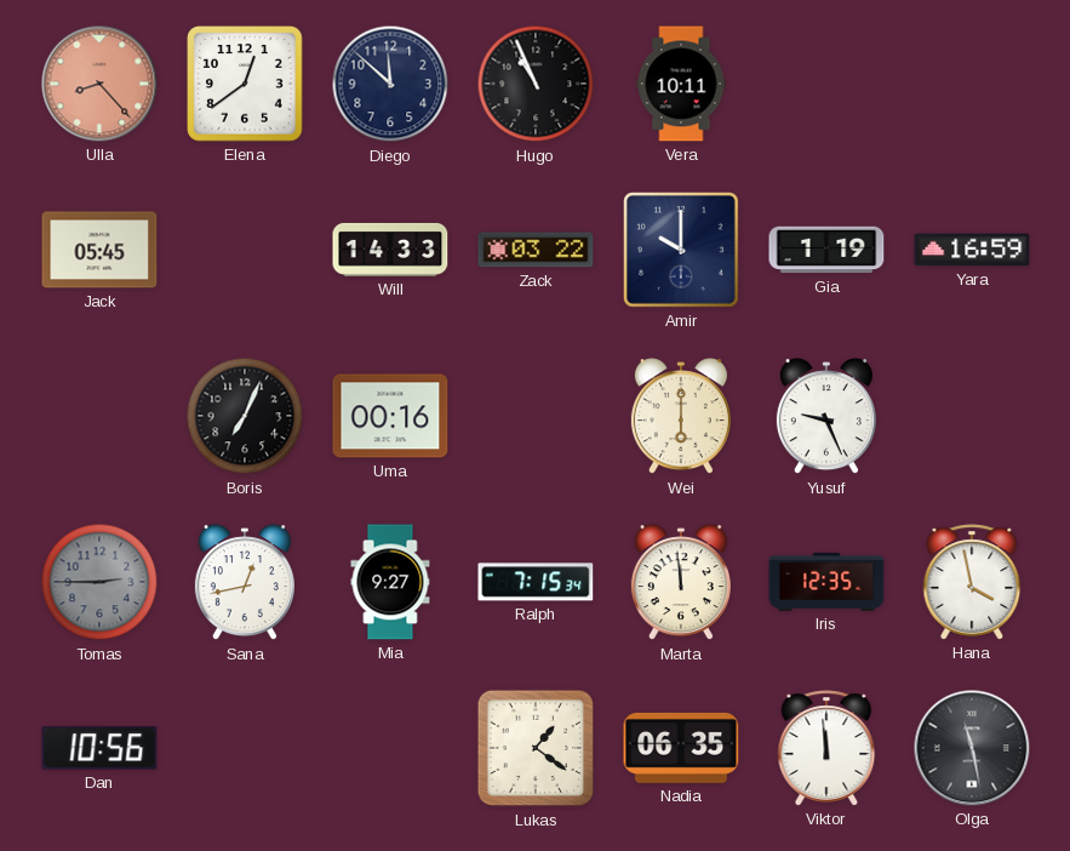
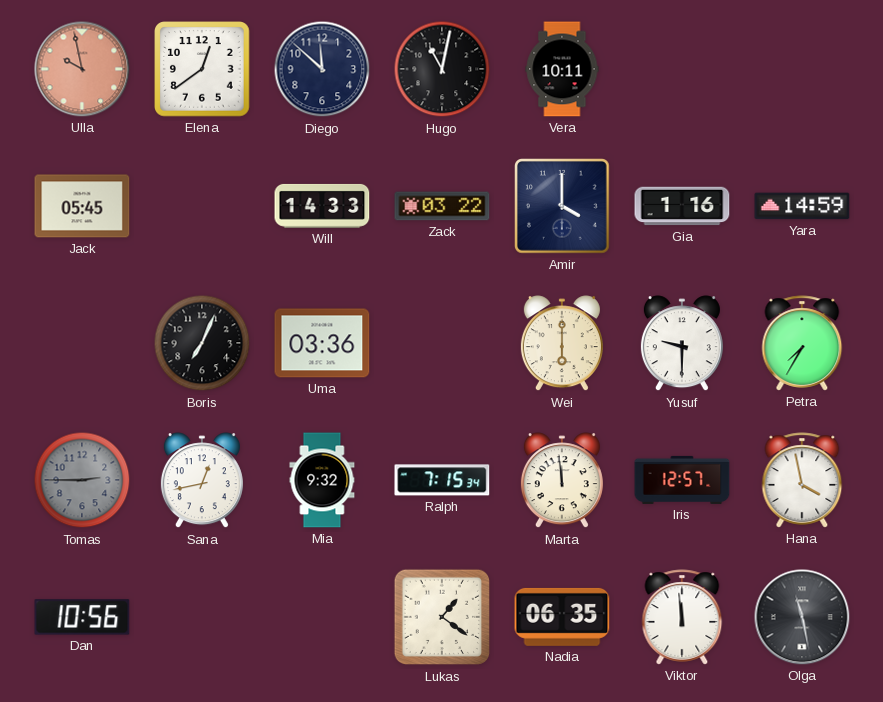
Ulla: 8:23 -> 9:58 (82, 69)
Hugo: 10:56 -> 11:02 (442, 69)
Amir: 10:00 -> 4:00 (563, 207)
Gia: 1:19 -> 1:16 (682, 206)
Yara: 16:59 -> 14:59 (802, 206)
Uma: 00:16 -> 03:36 (322, 343)
Yusuf: 9:26 -> 9:30 (682, 344)
Petra: none -> 7:35 (802, 343)
Mia: 9:27 -> 9:32 (322, 480)
Iris: 12:35 -> 12:57 (682, 480)
